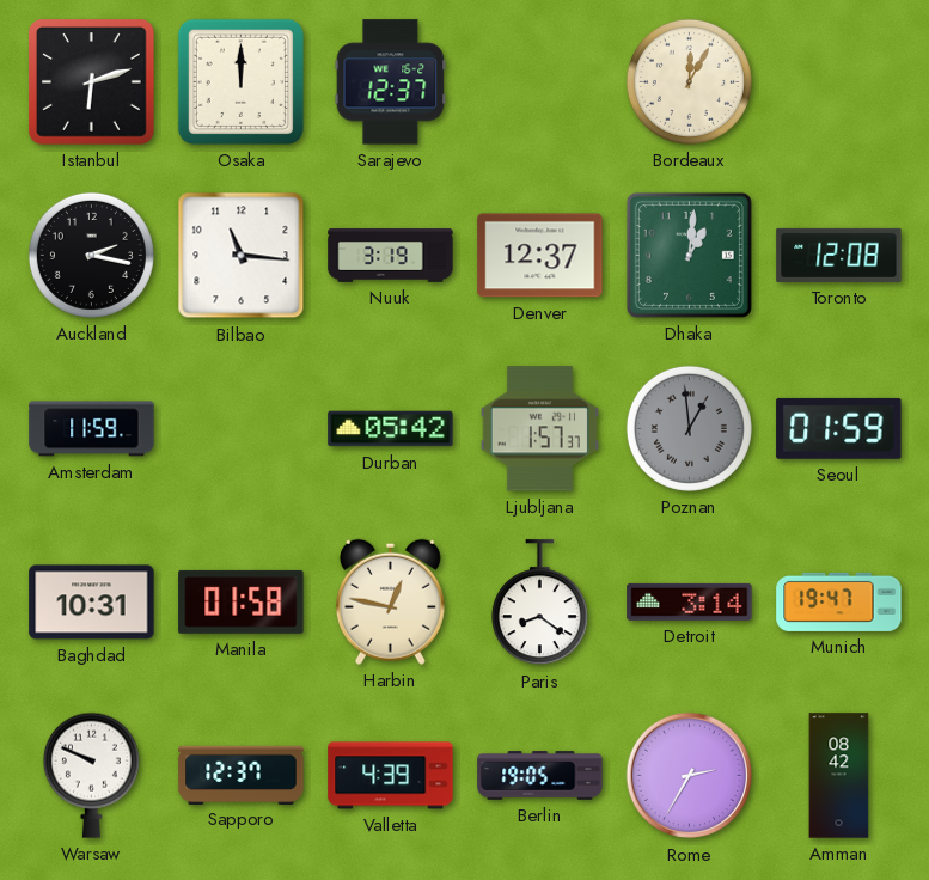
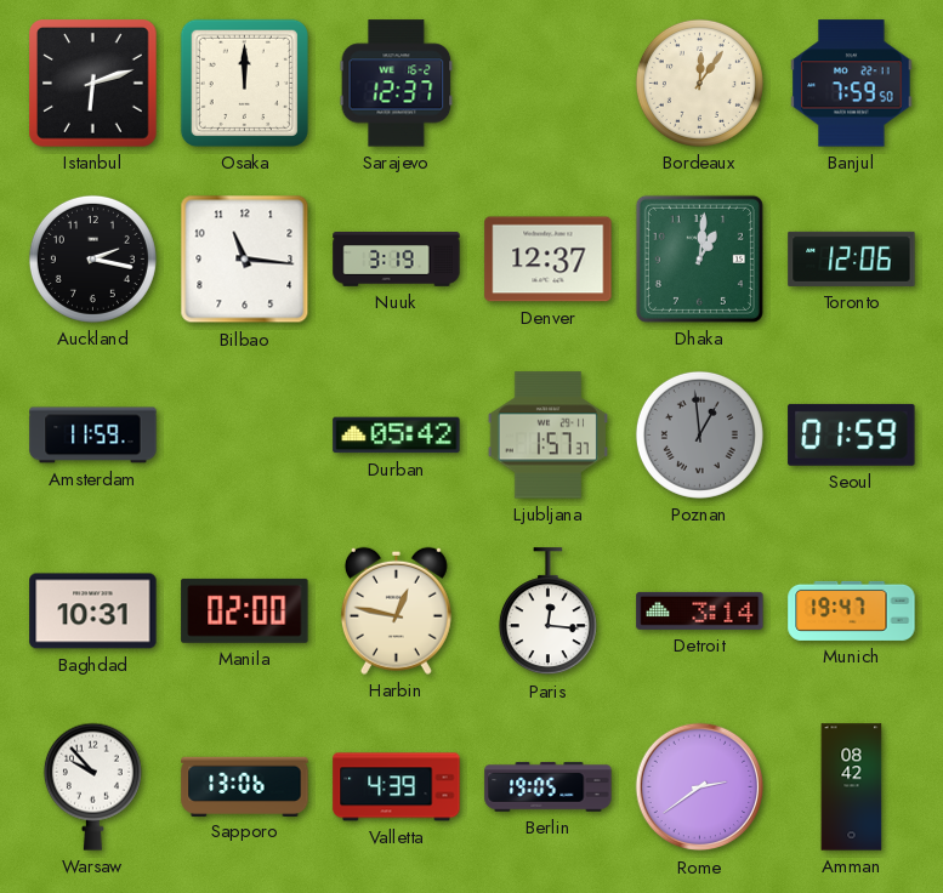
Bordeaux: 12:05 -> 12:06 (699, 83)
Banjul: none -> 7:59 (852, 84)
Toronto: 12:08 -> 12:06 (852, 258)
Manila: 01:58 -> 02:00 (245, 610)
Paris: 8:21 -> 12:16 (547, 612)
Warsaw: 9:49 -> 9:53 (92, 786)
Sapporo: 12:37 -> 13:06 (245, 786)
Rome: 2:35 -> 2:39 (700, 787)
